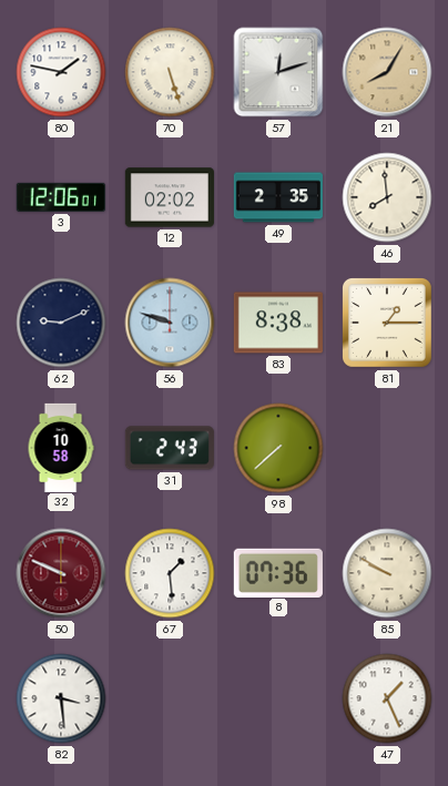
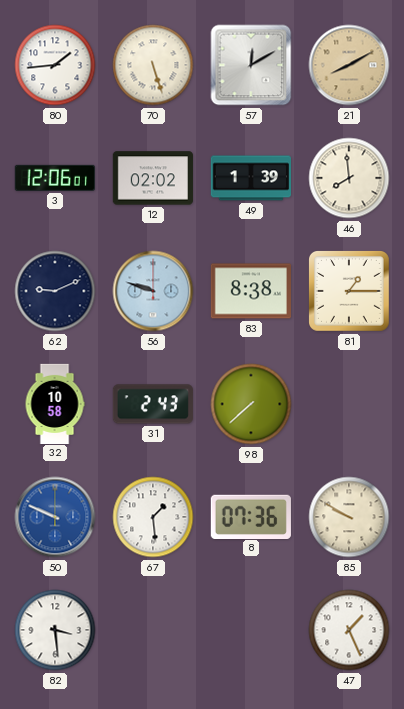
80: 1:47 -> 1:44 (55, 65)
57: 12:12 -> 12:10 (251, 65)
21: 8:05 -> 8:10 (349, 65)
49: 2:35 -> 1:39 (250, 178)
50 dial: burgundy -> blue (55, 517)
